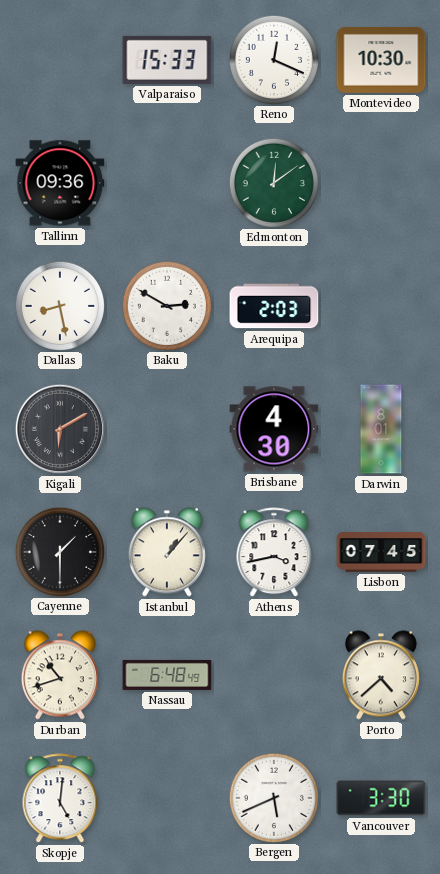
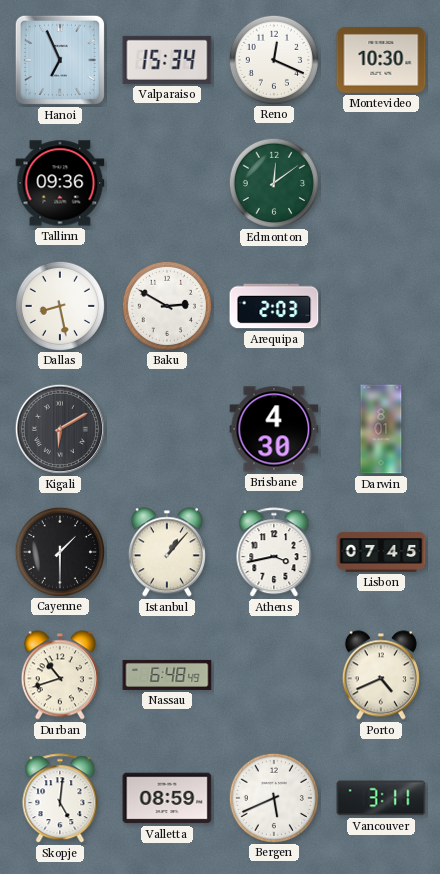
Hanoi: none -> 6:56 (60, 60)
Valparaiso: 15:33 -> 15:34 (167, 60)
Porto: 4:38 -> 4:41 (381, 675)
Valletta: none -> 08:59 (167, 798)
Vancouver: 3:30 -> 3:11 (381, 798)
